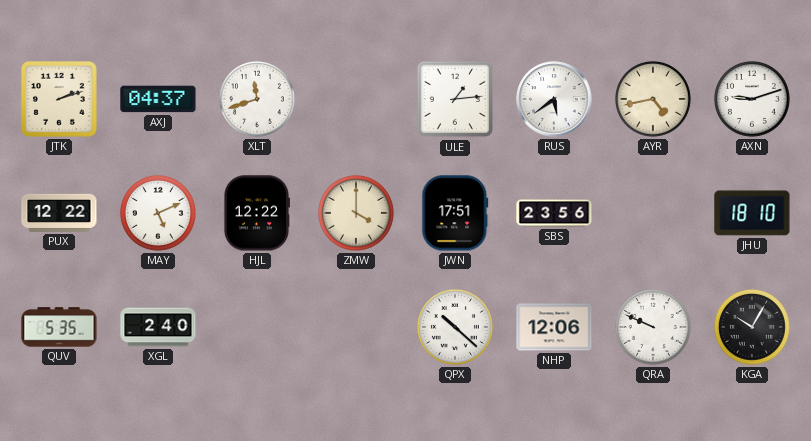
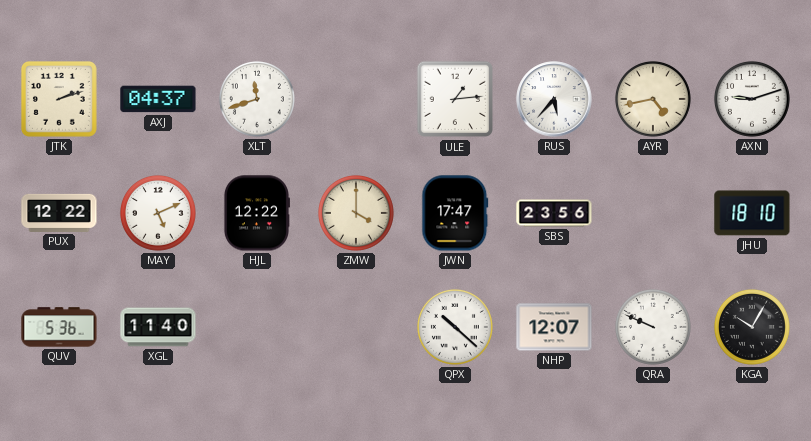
RUS: 5:39 -> 5:37 (554, 99)
JWN: 17:51 -> 17:47 (455, 213)
QUV: 5:35 -> 5:36 (59, 327)
XGL: 2:40 -> 11:40 (158, 327)
NHP: 12:06 -> 12:07 (554, 327)
